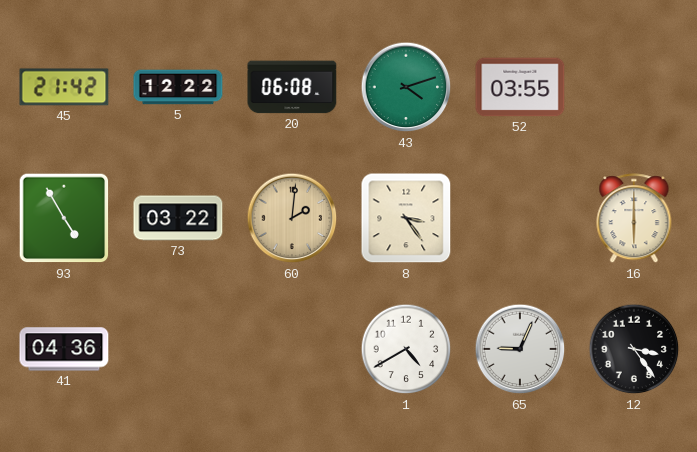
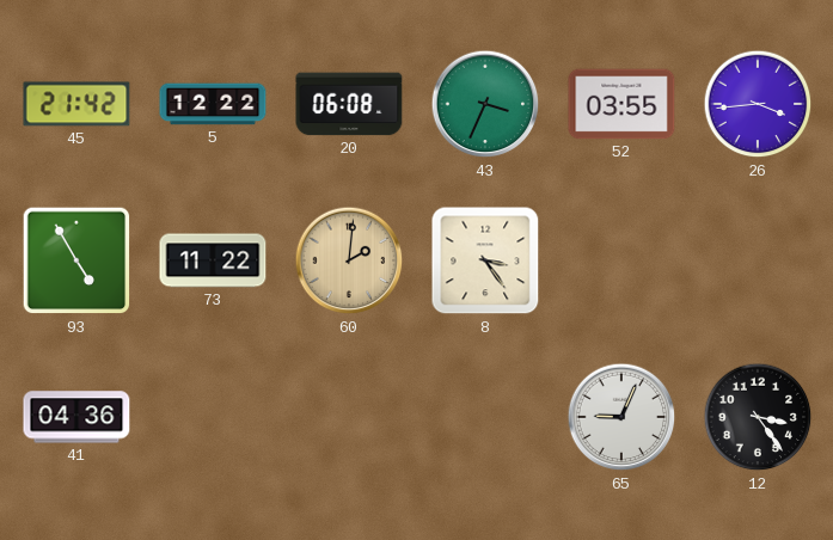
43: 4:12 -> 3:34 (485, 104)
26: none -> 3:44 (758, 104)
73: 03:22 -> 11:22 (213, 260)
16: 6:00 -> none (634, 219)
1: 4:40 -> none (406, 349)
